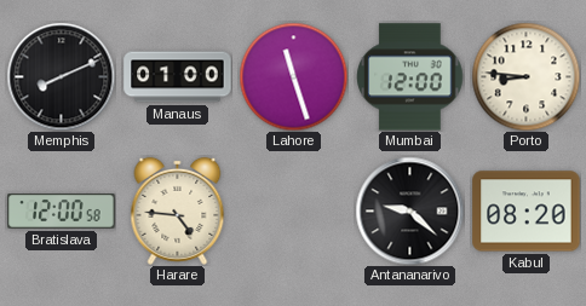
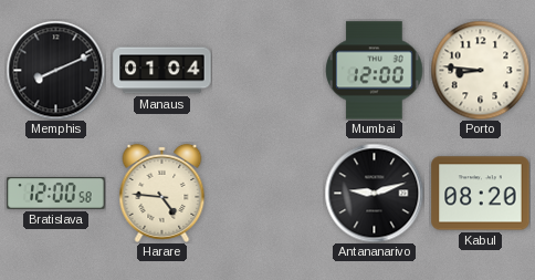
Manaus: 01:00 -> 01:04 (162, 71)
Lahore: 11:27 -> none (293, 76)
Antananarivo: 9:22 -> 9:12 (374, 193)
